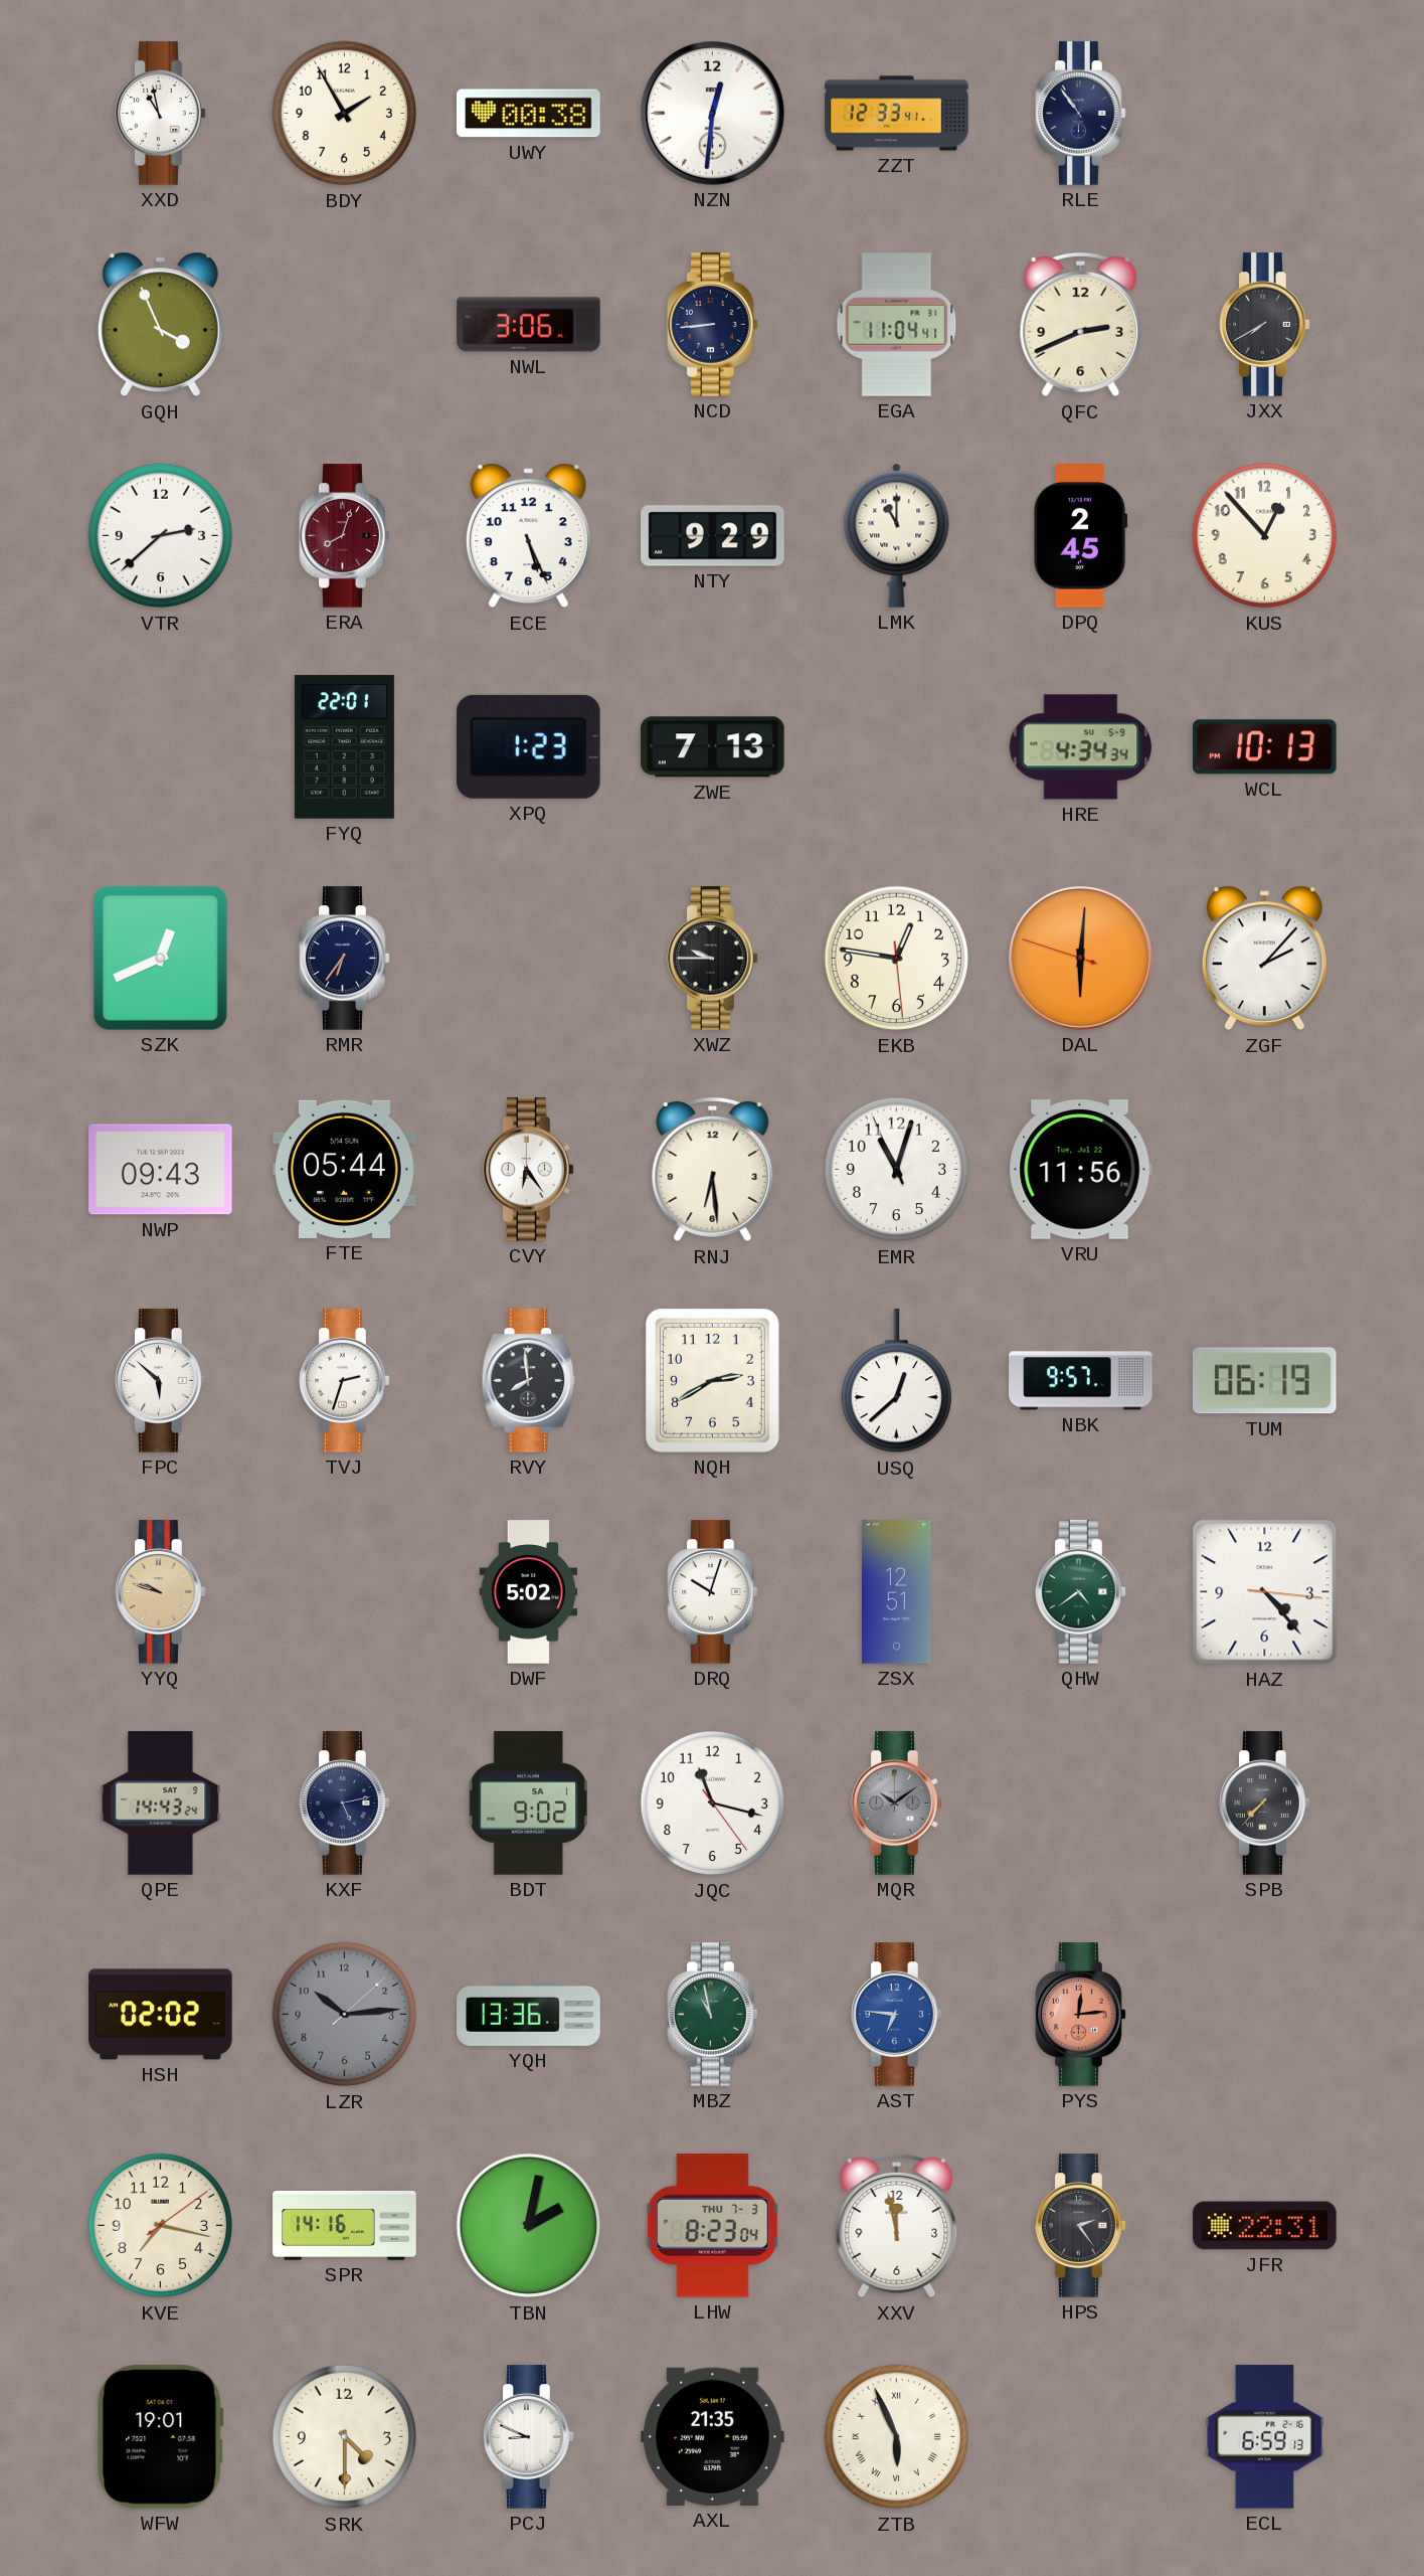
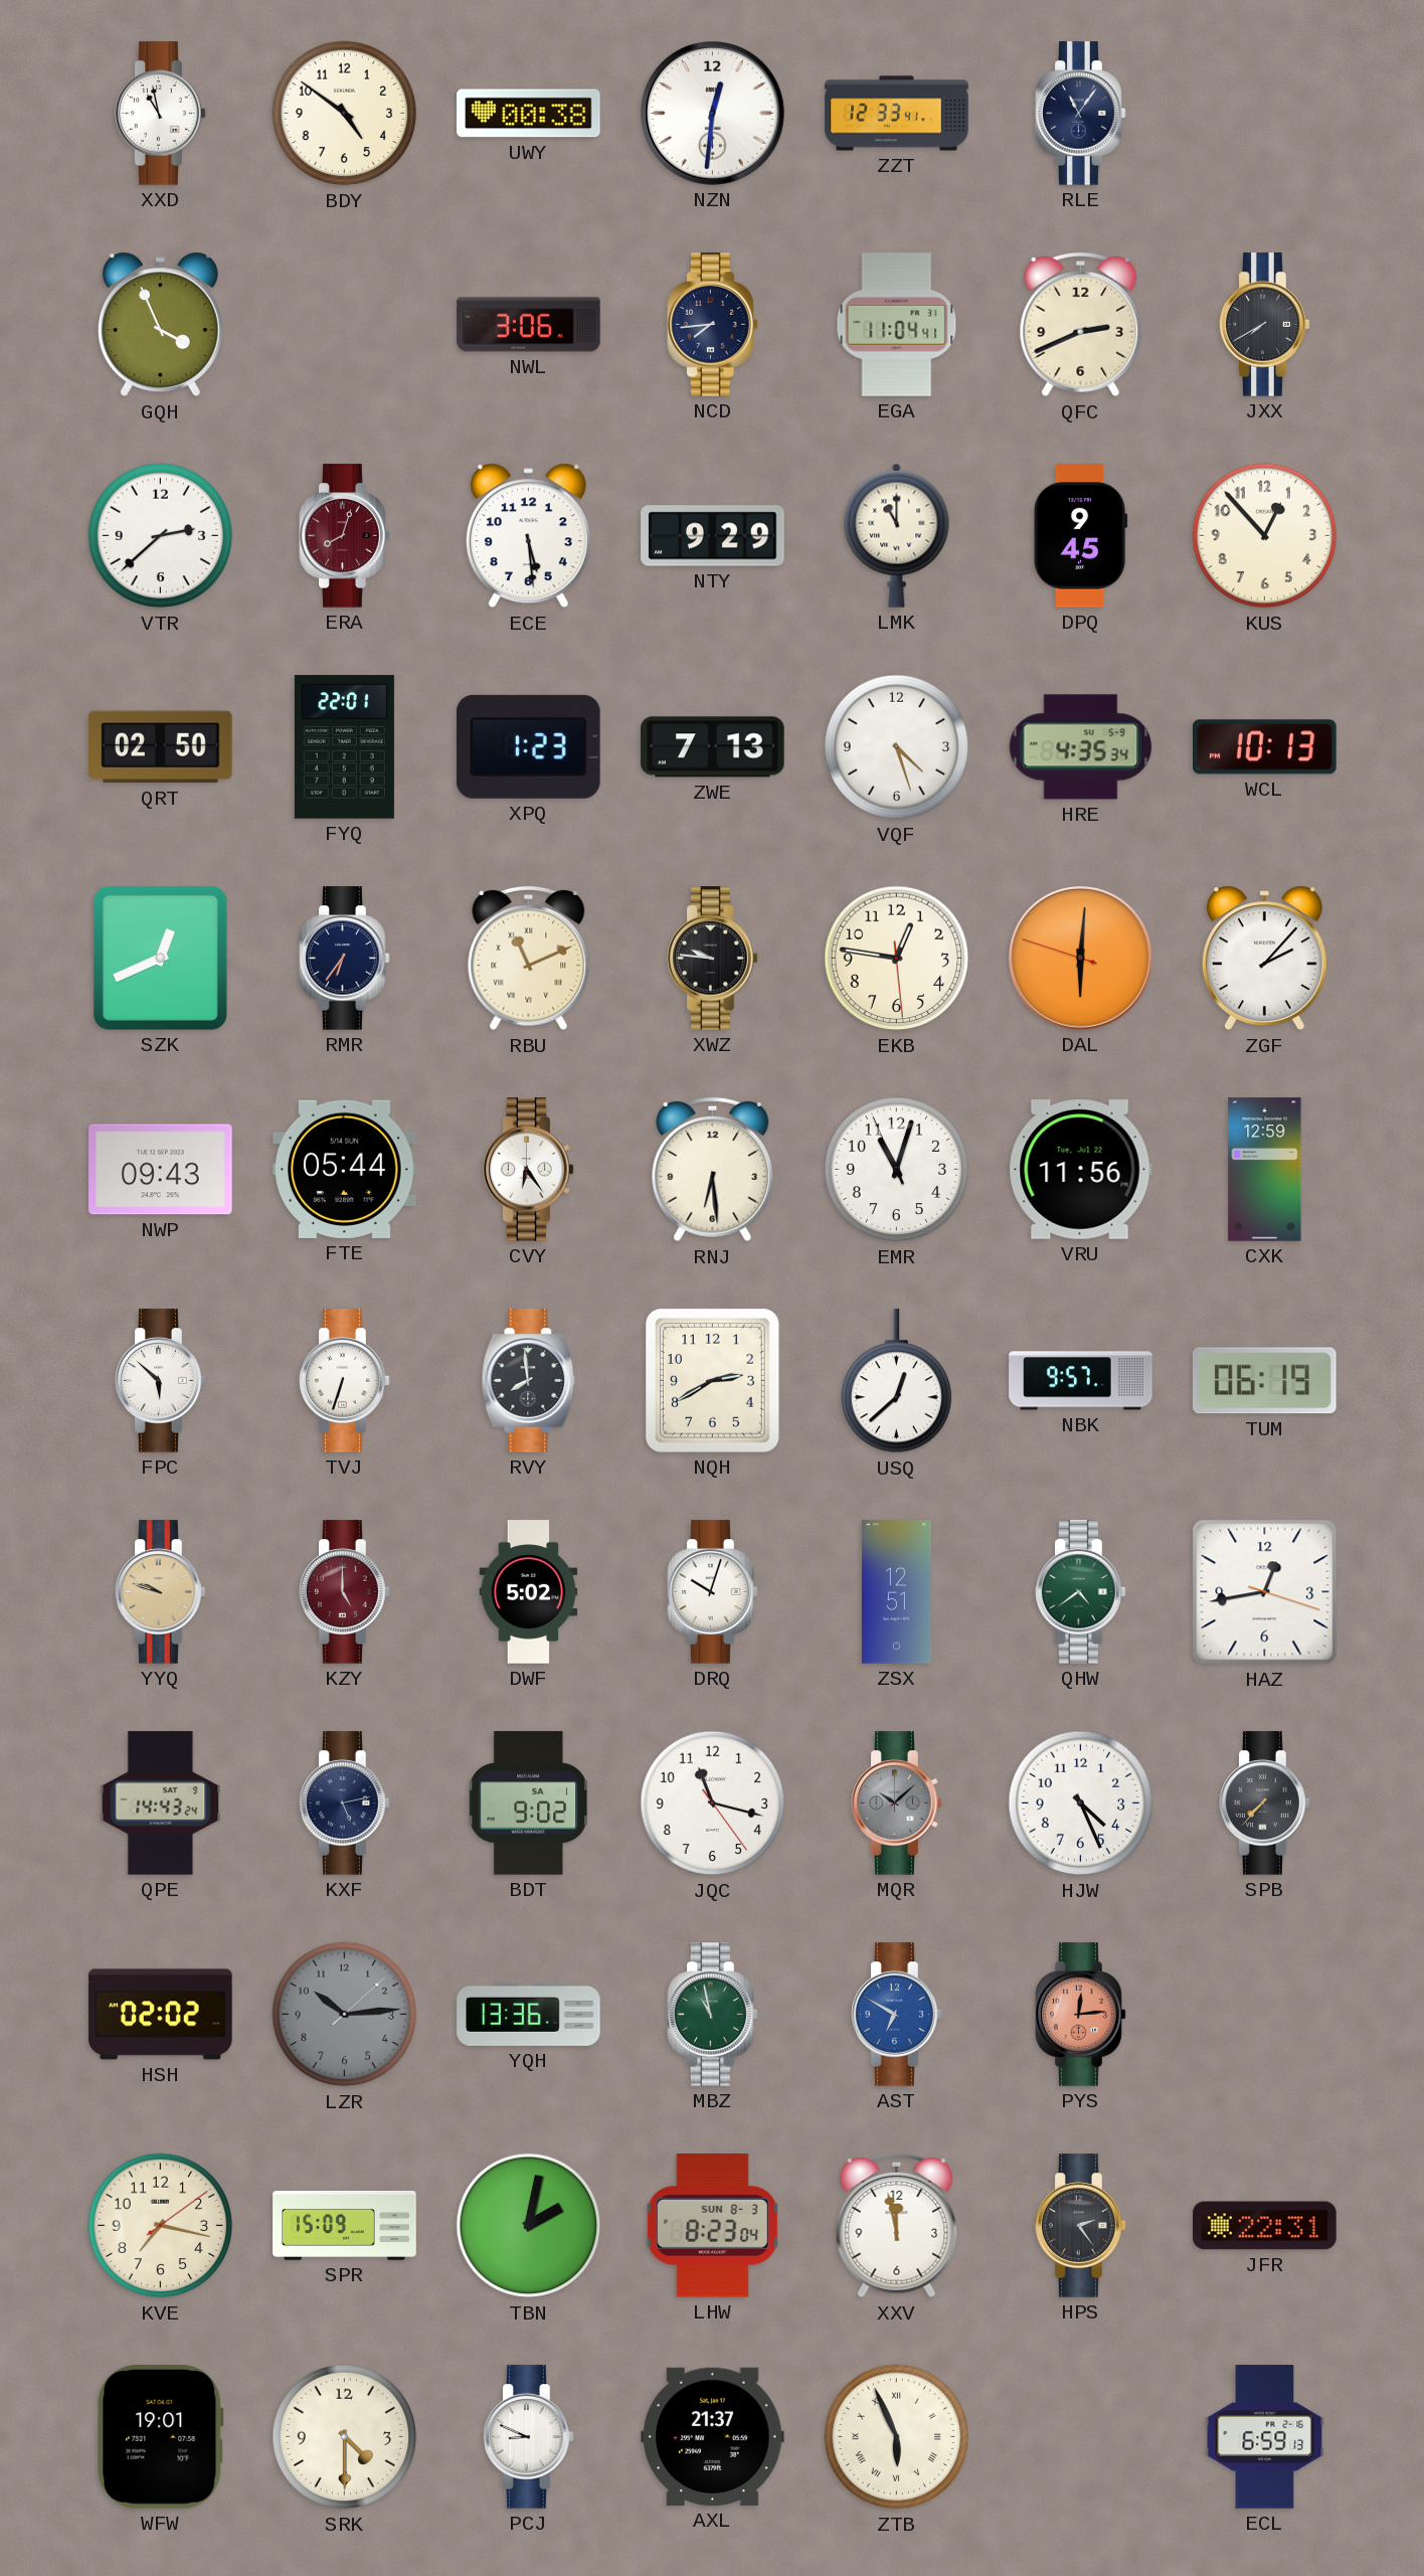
BDY: 1:55 -> 4:51 (345, 114)
RLE: 10:54 -> 11:06 (1081, 114)
NCD: 8:44 -> 7:44 (713, 325)
ECE: 5:26 -> 5:29 (528, 536)
DPQ: 2:45 -> 9:45 (1080, 536)
QRT: none -> 02:50 (161, 747)
VQF: none -> 4:27 (897, 747)
HRE: 4:34 -> 4:35 (1081, 747)
RBU: none -> 11:11 (529, 959)
XWZ: 9:45 -> 9:46 (713, 959)
CXK: none -> 12:59 (1265, 1170)
TVJ: 2:33 -> 6:33 (345, 1381)
KZY: none -> 5:00 (345, 1592)
HAZ: 4:23 -> 12:43 (1265, 1592)
MQR: 10:09 -> 10:08 (897, 1804)
HJW: none -> 4:26 (1081, 1804)
AST: 6:46 -> 6:50 (897, 2015)
SPR: 14:16 -> 15:09 (345, 2226)
LHW date: THU 7-3 -> SUN 8-3 (712, 2226)
AXL: 21:35 -> 21:37 (713, 2436)
